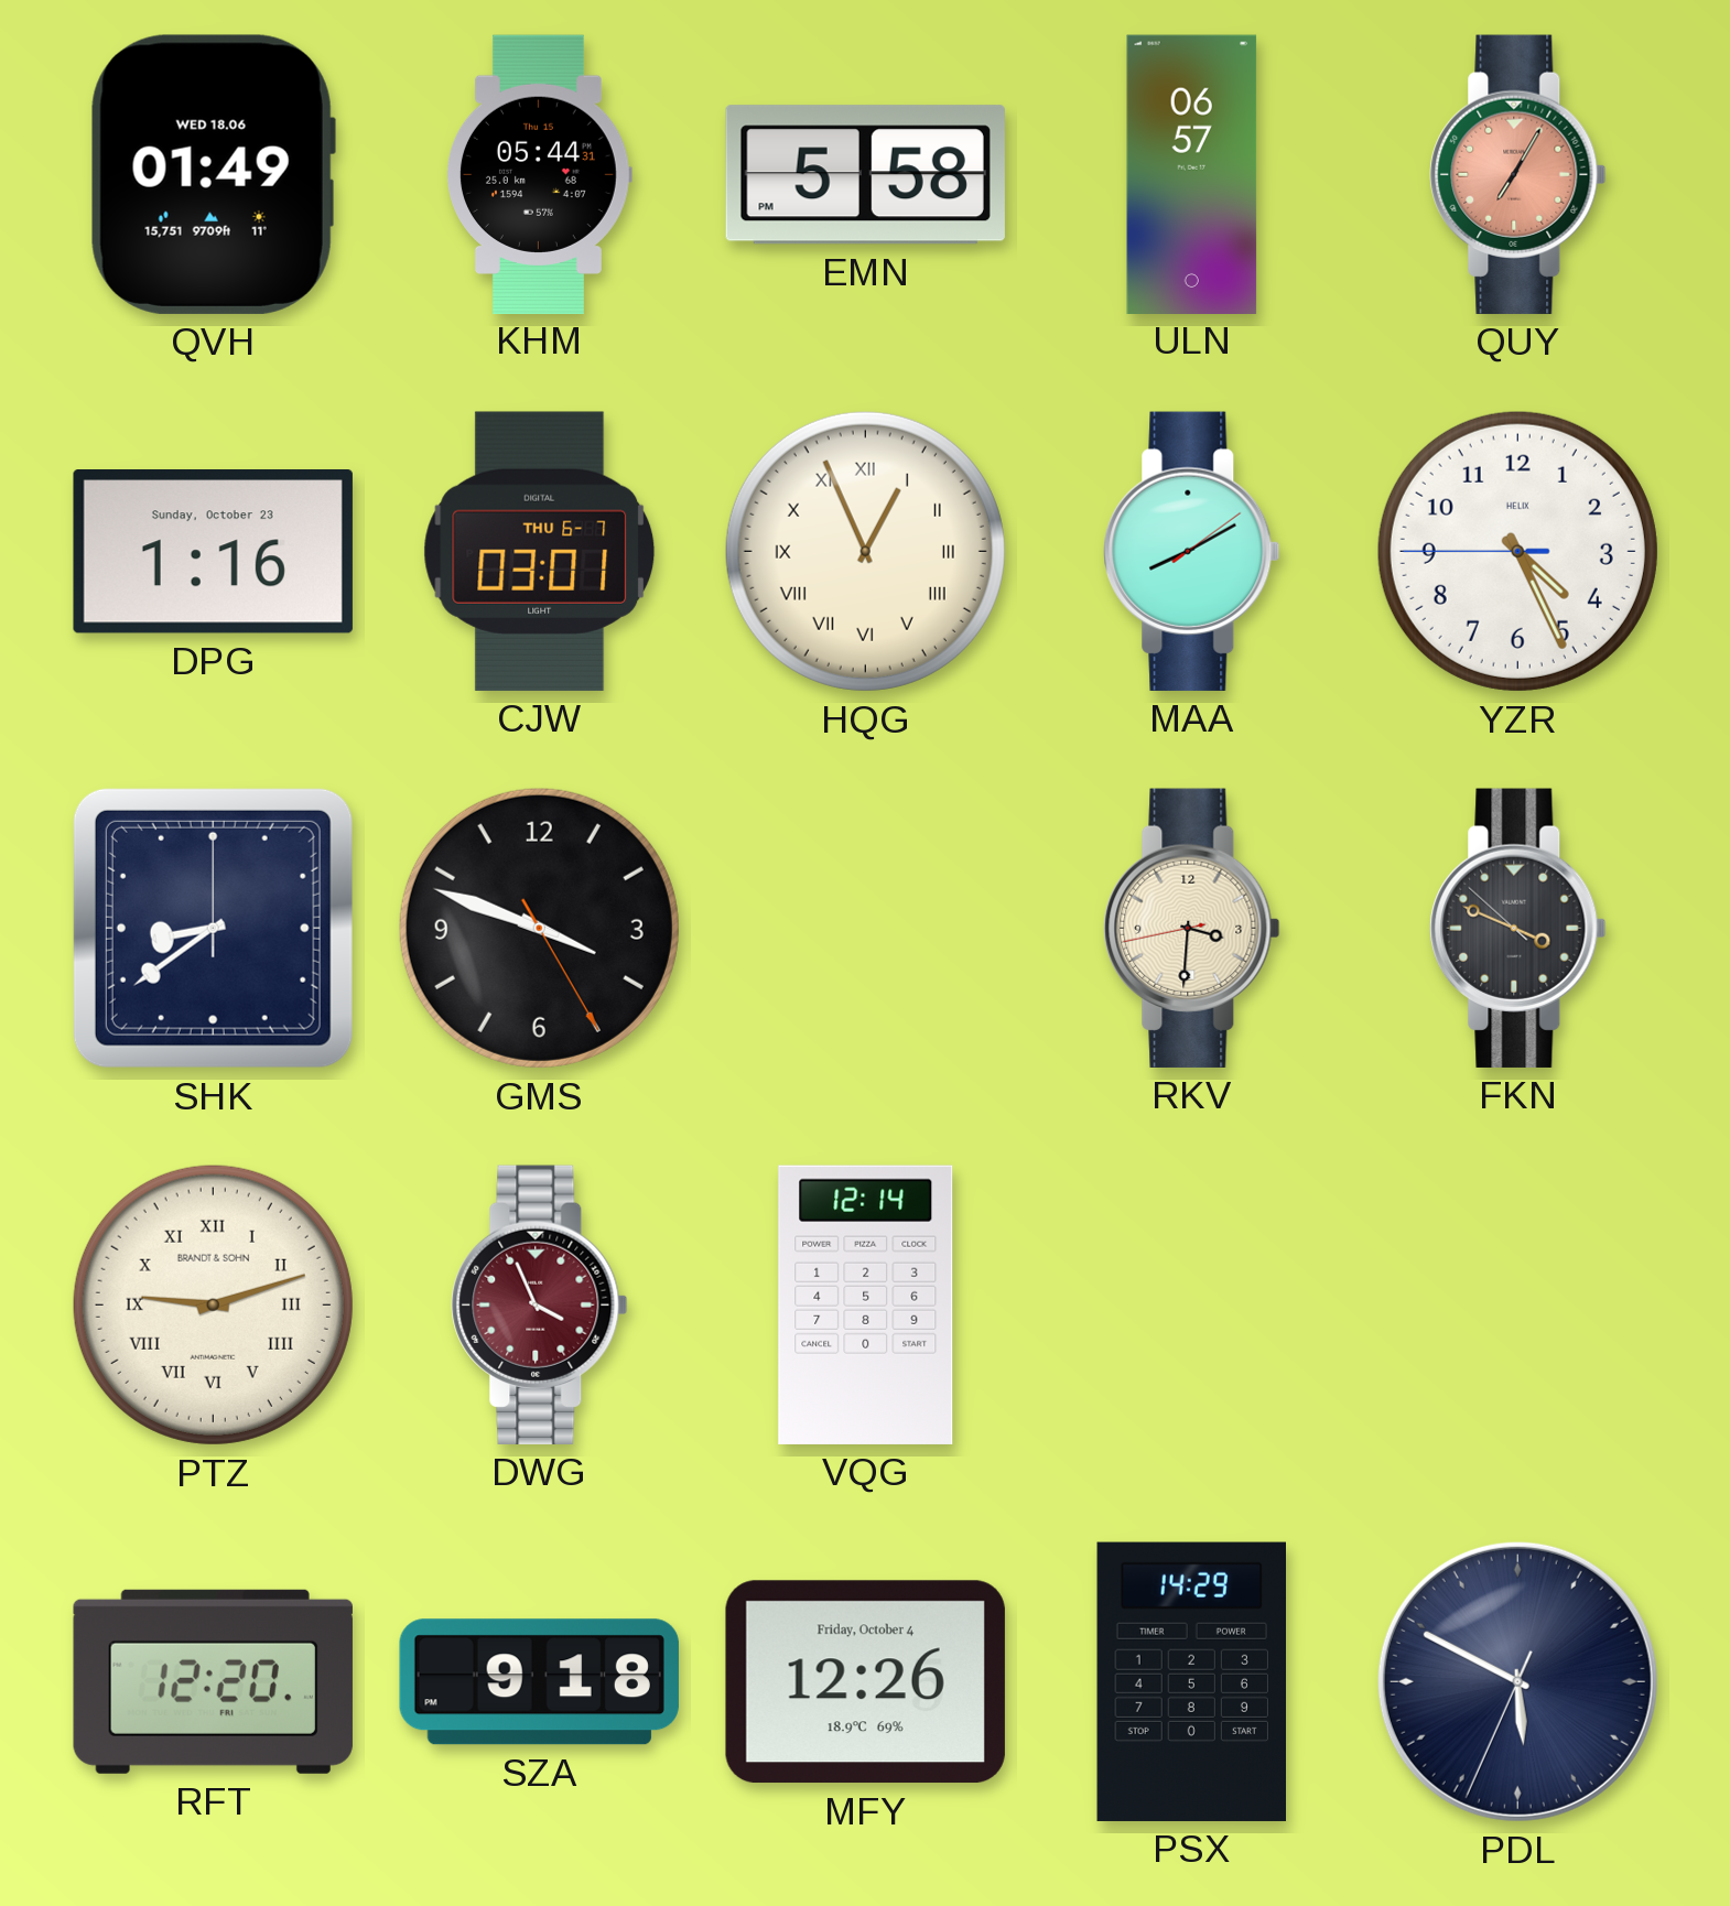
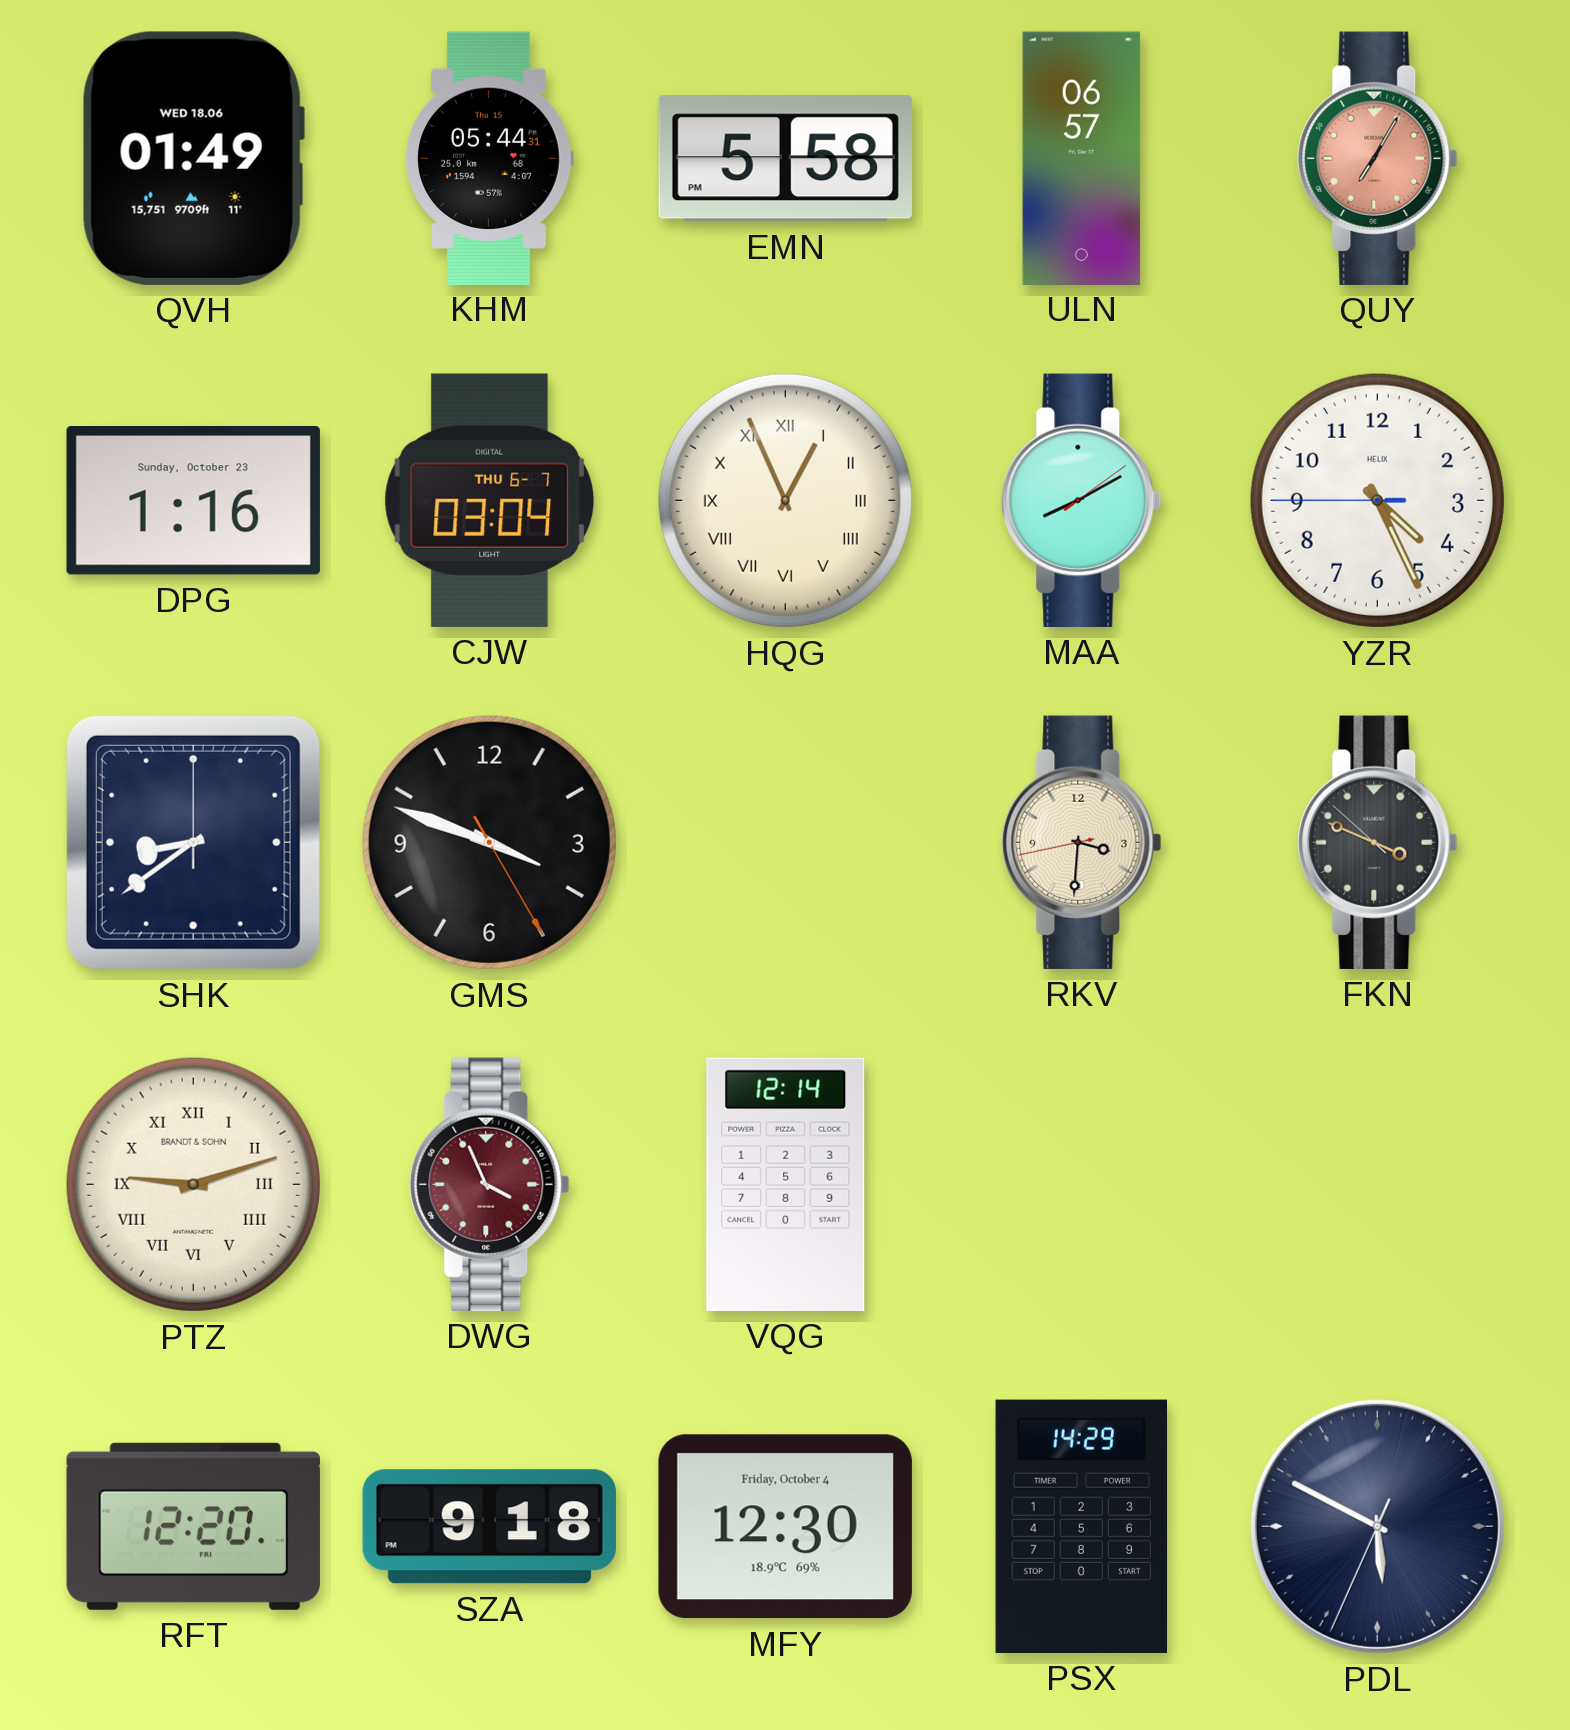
CJW: 03:01 -> 03:04 (490, 500)
MFY: 12:26 -> 12:30 (785, 1527)
